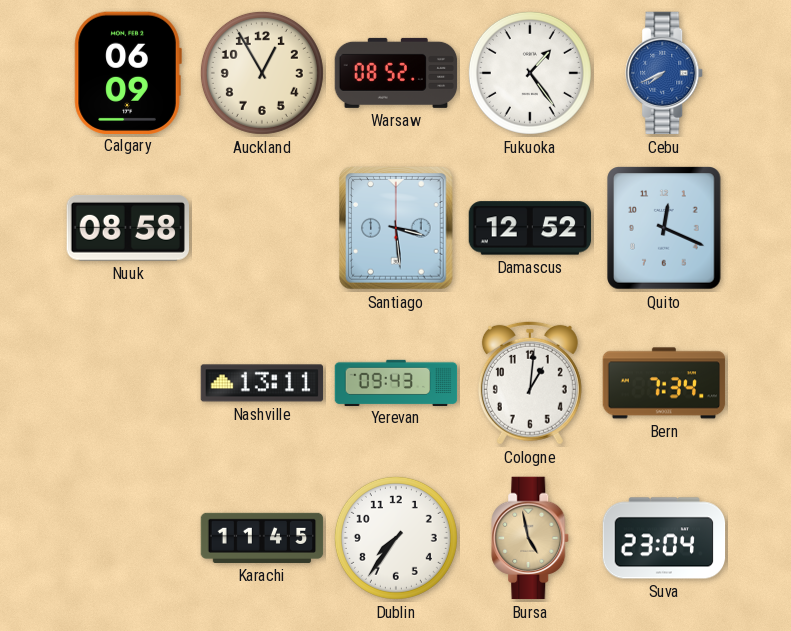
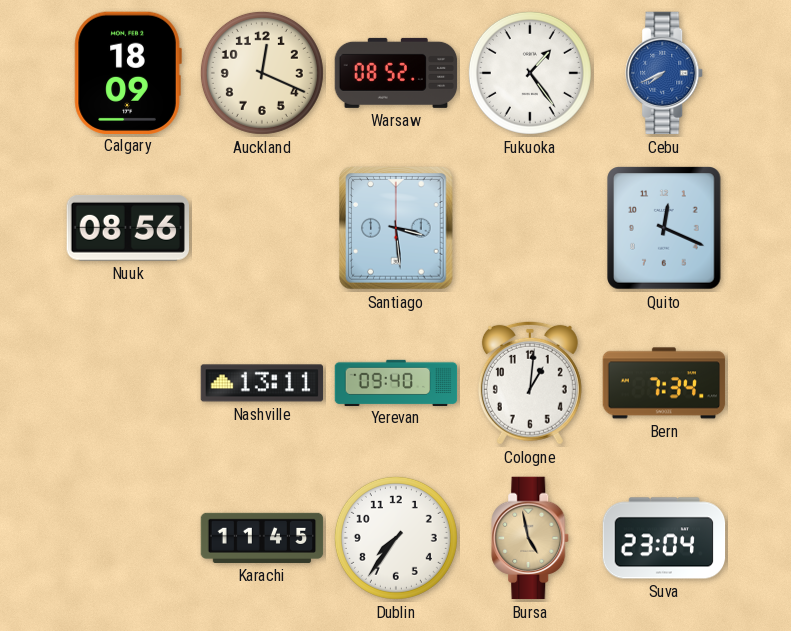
Calgary: 06:09 -> 18:09 (128, 72)
Auckland: 12:55 -> 12:19 (262, 73)
Nuuk: 08:58 -> 08:56 (127, 228)
Damascus: 12:52 -> none (530, 228)
Yerevan: 09:43 -> 09:40 (396, 382)
